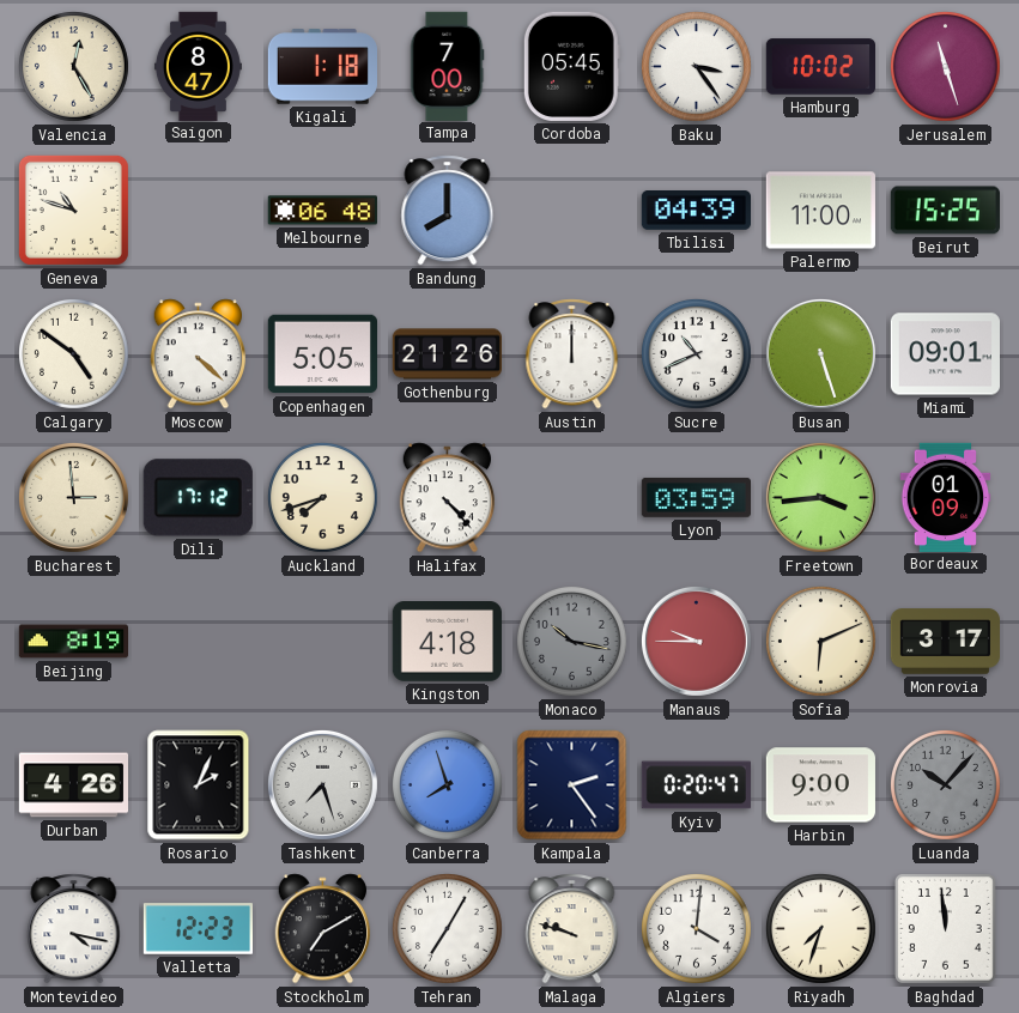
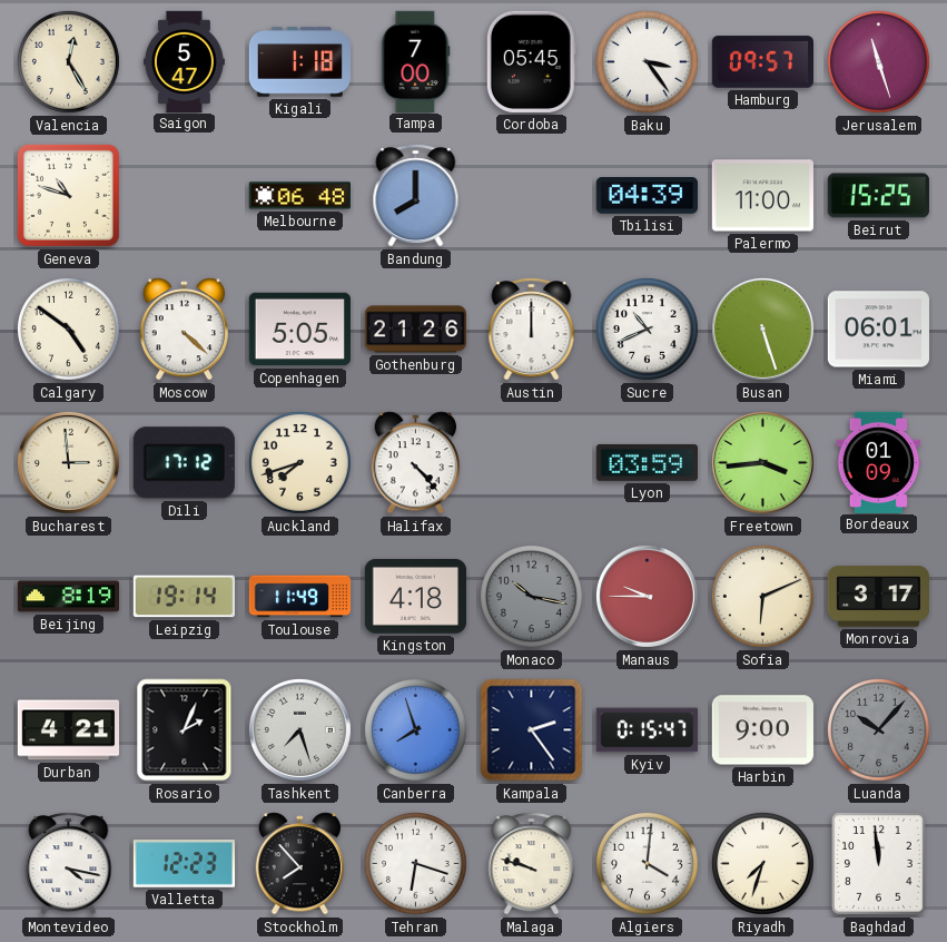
Saigon: 8:47 -> 5:47 (184, 61)
Hamburg: 10:02 -> 09:57 (762, 62)
Miami: 09:01 -> 06:01 (878, 330)
Leipzig: none -> 19:14 (184, 597)
Toulouse: none -> 11:49 (300, 597)
Durban: 4:26 -> 4:21 (68, 730)
Kyiv: 0:20 -> 0:15 (647, 730)
Stockholm: 7:10 -> 7:53 (300, 864)
Tehran: 7:05 -> 6:18 (415, 863)
